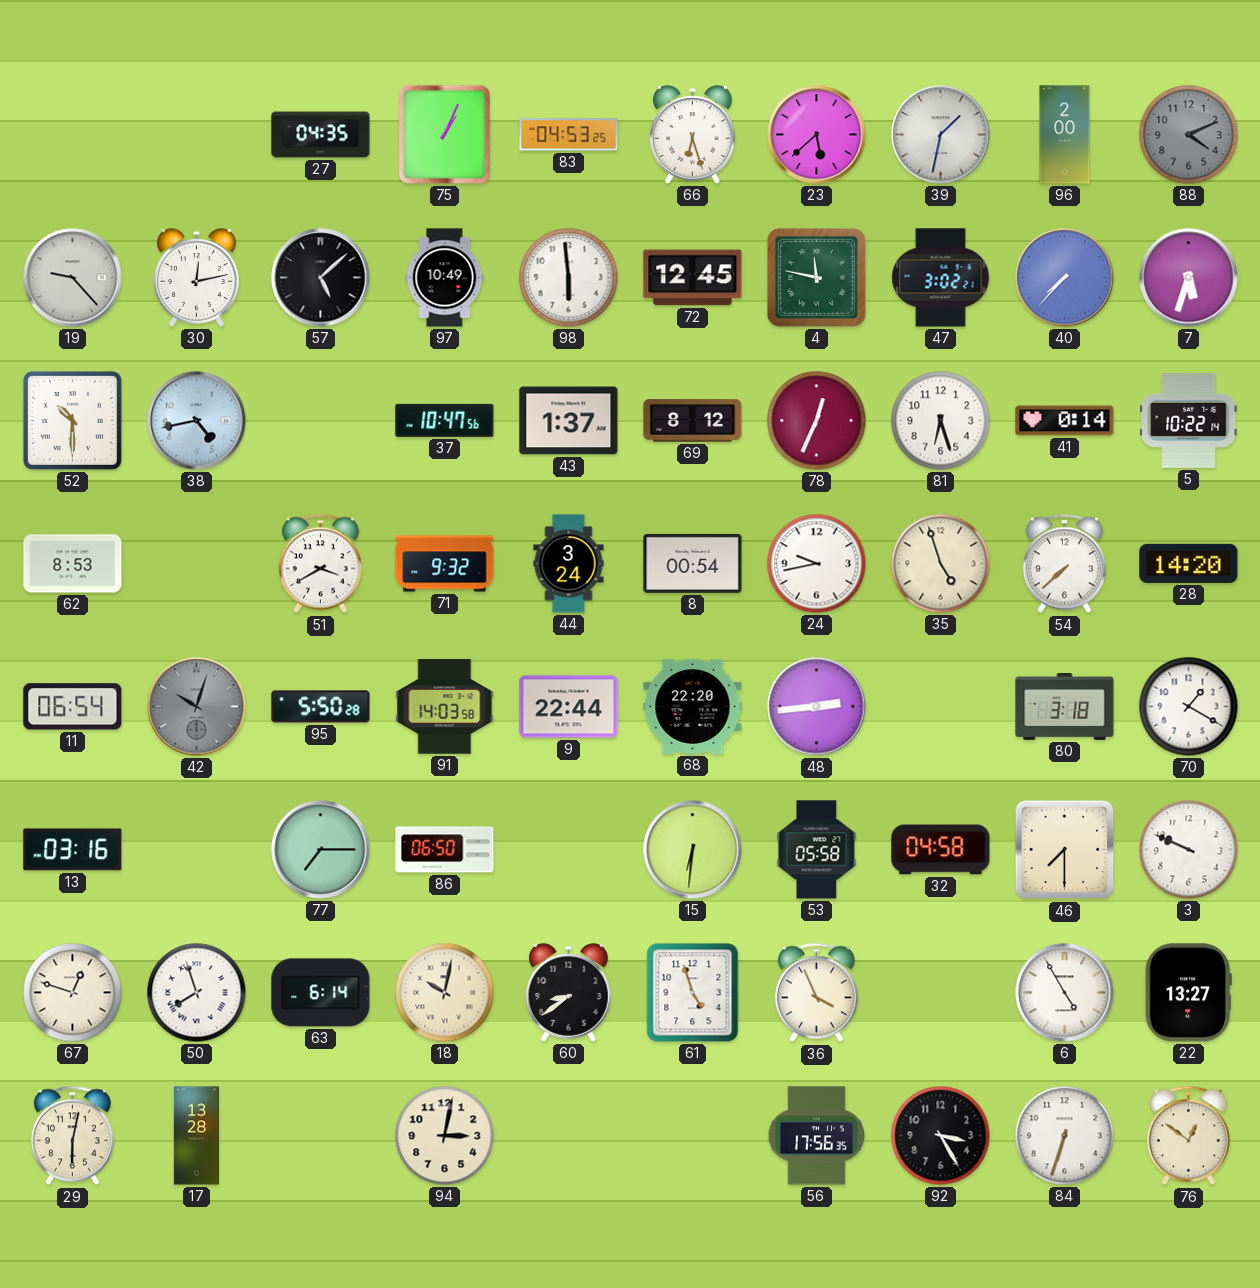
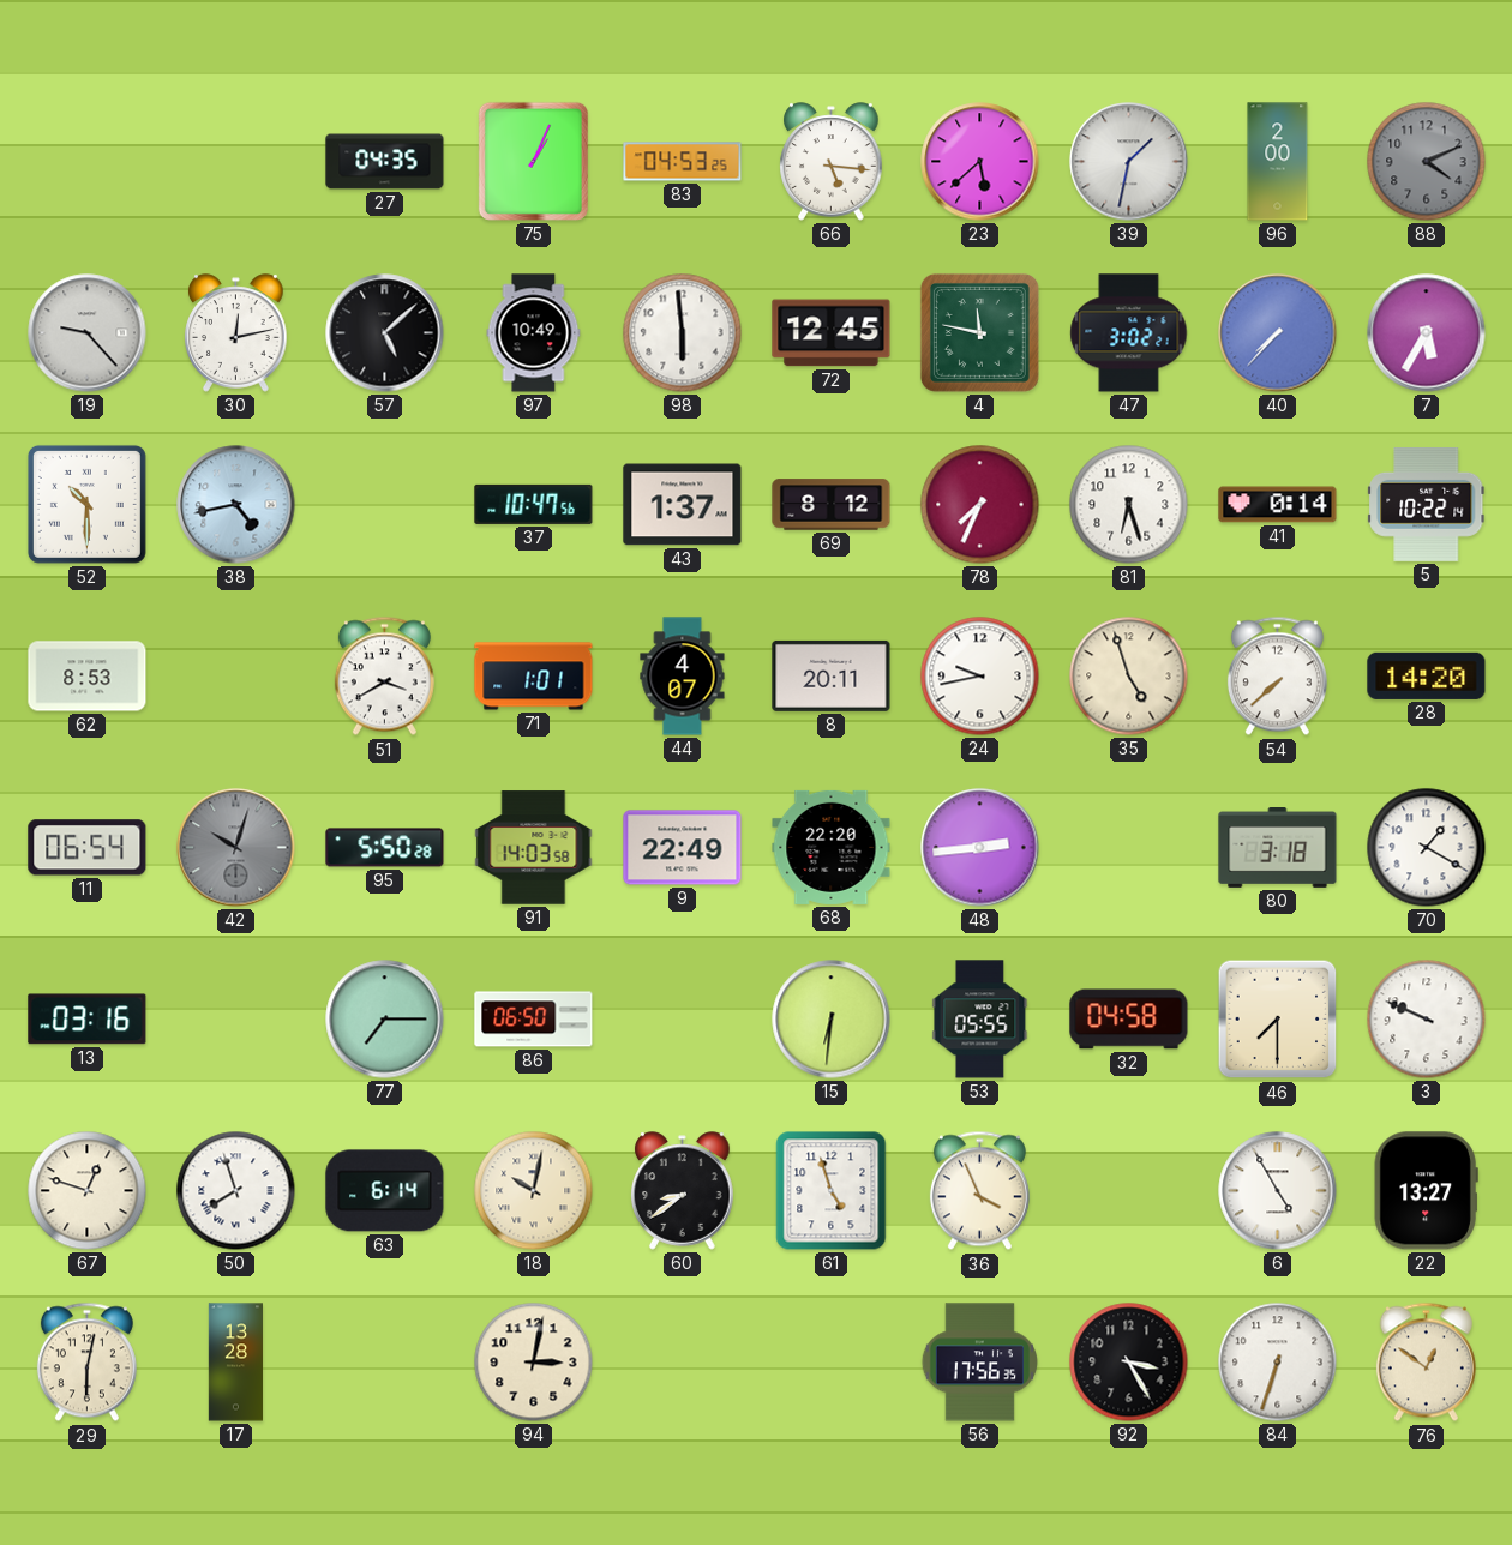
66: 6:27 -> 5:16 (832, 162)
7: 5:33 -> 5:35 (1427, 333)
78: 12:34 -> 7:34 (980, 505)
71: 9:32 -> 1:01 (534, 677)
44: 3:24 -> 4:07 (683, 677)
8: 00:54 -> 20:11 (832, 675)
9: 22:44 -> 22:49 (683, 848)
53: 05:58 -> 05:55 (980, 1020)
